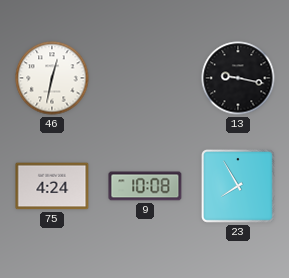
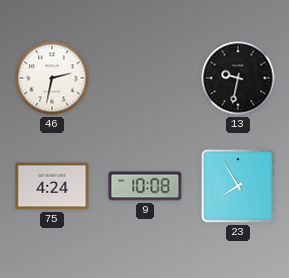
46: 12:32 -> 2:32 (52, 78)
13: 9:17 -> 9:32 (238, 78)
